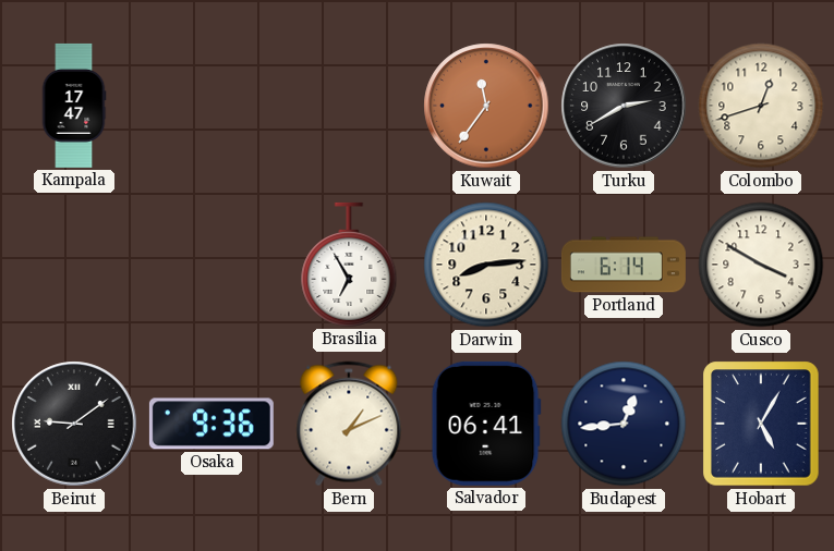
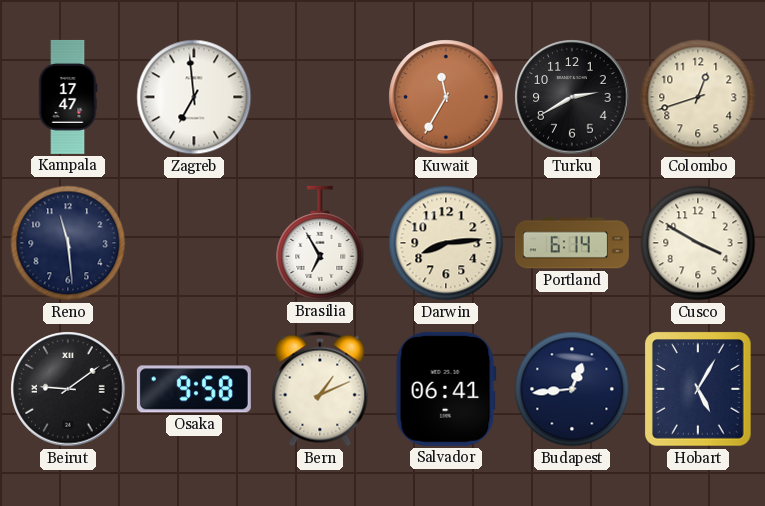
Zagreb: none -> 6:59 (194, 97)
Kuwait: 11:36 -> 11:35 (446, 97)
Reno: none -> 11:29 (68, 243)
Osaka: 9:36 -> 9:58 (194, 389)
